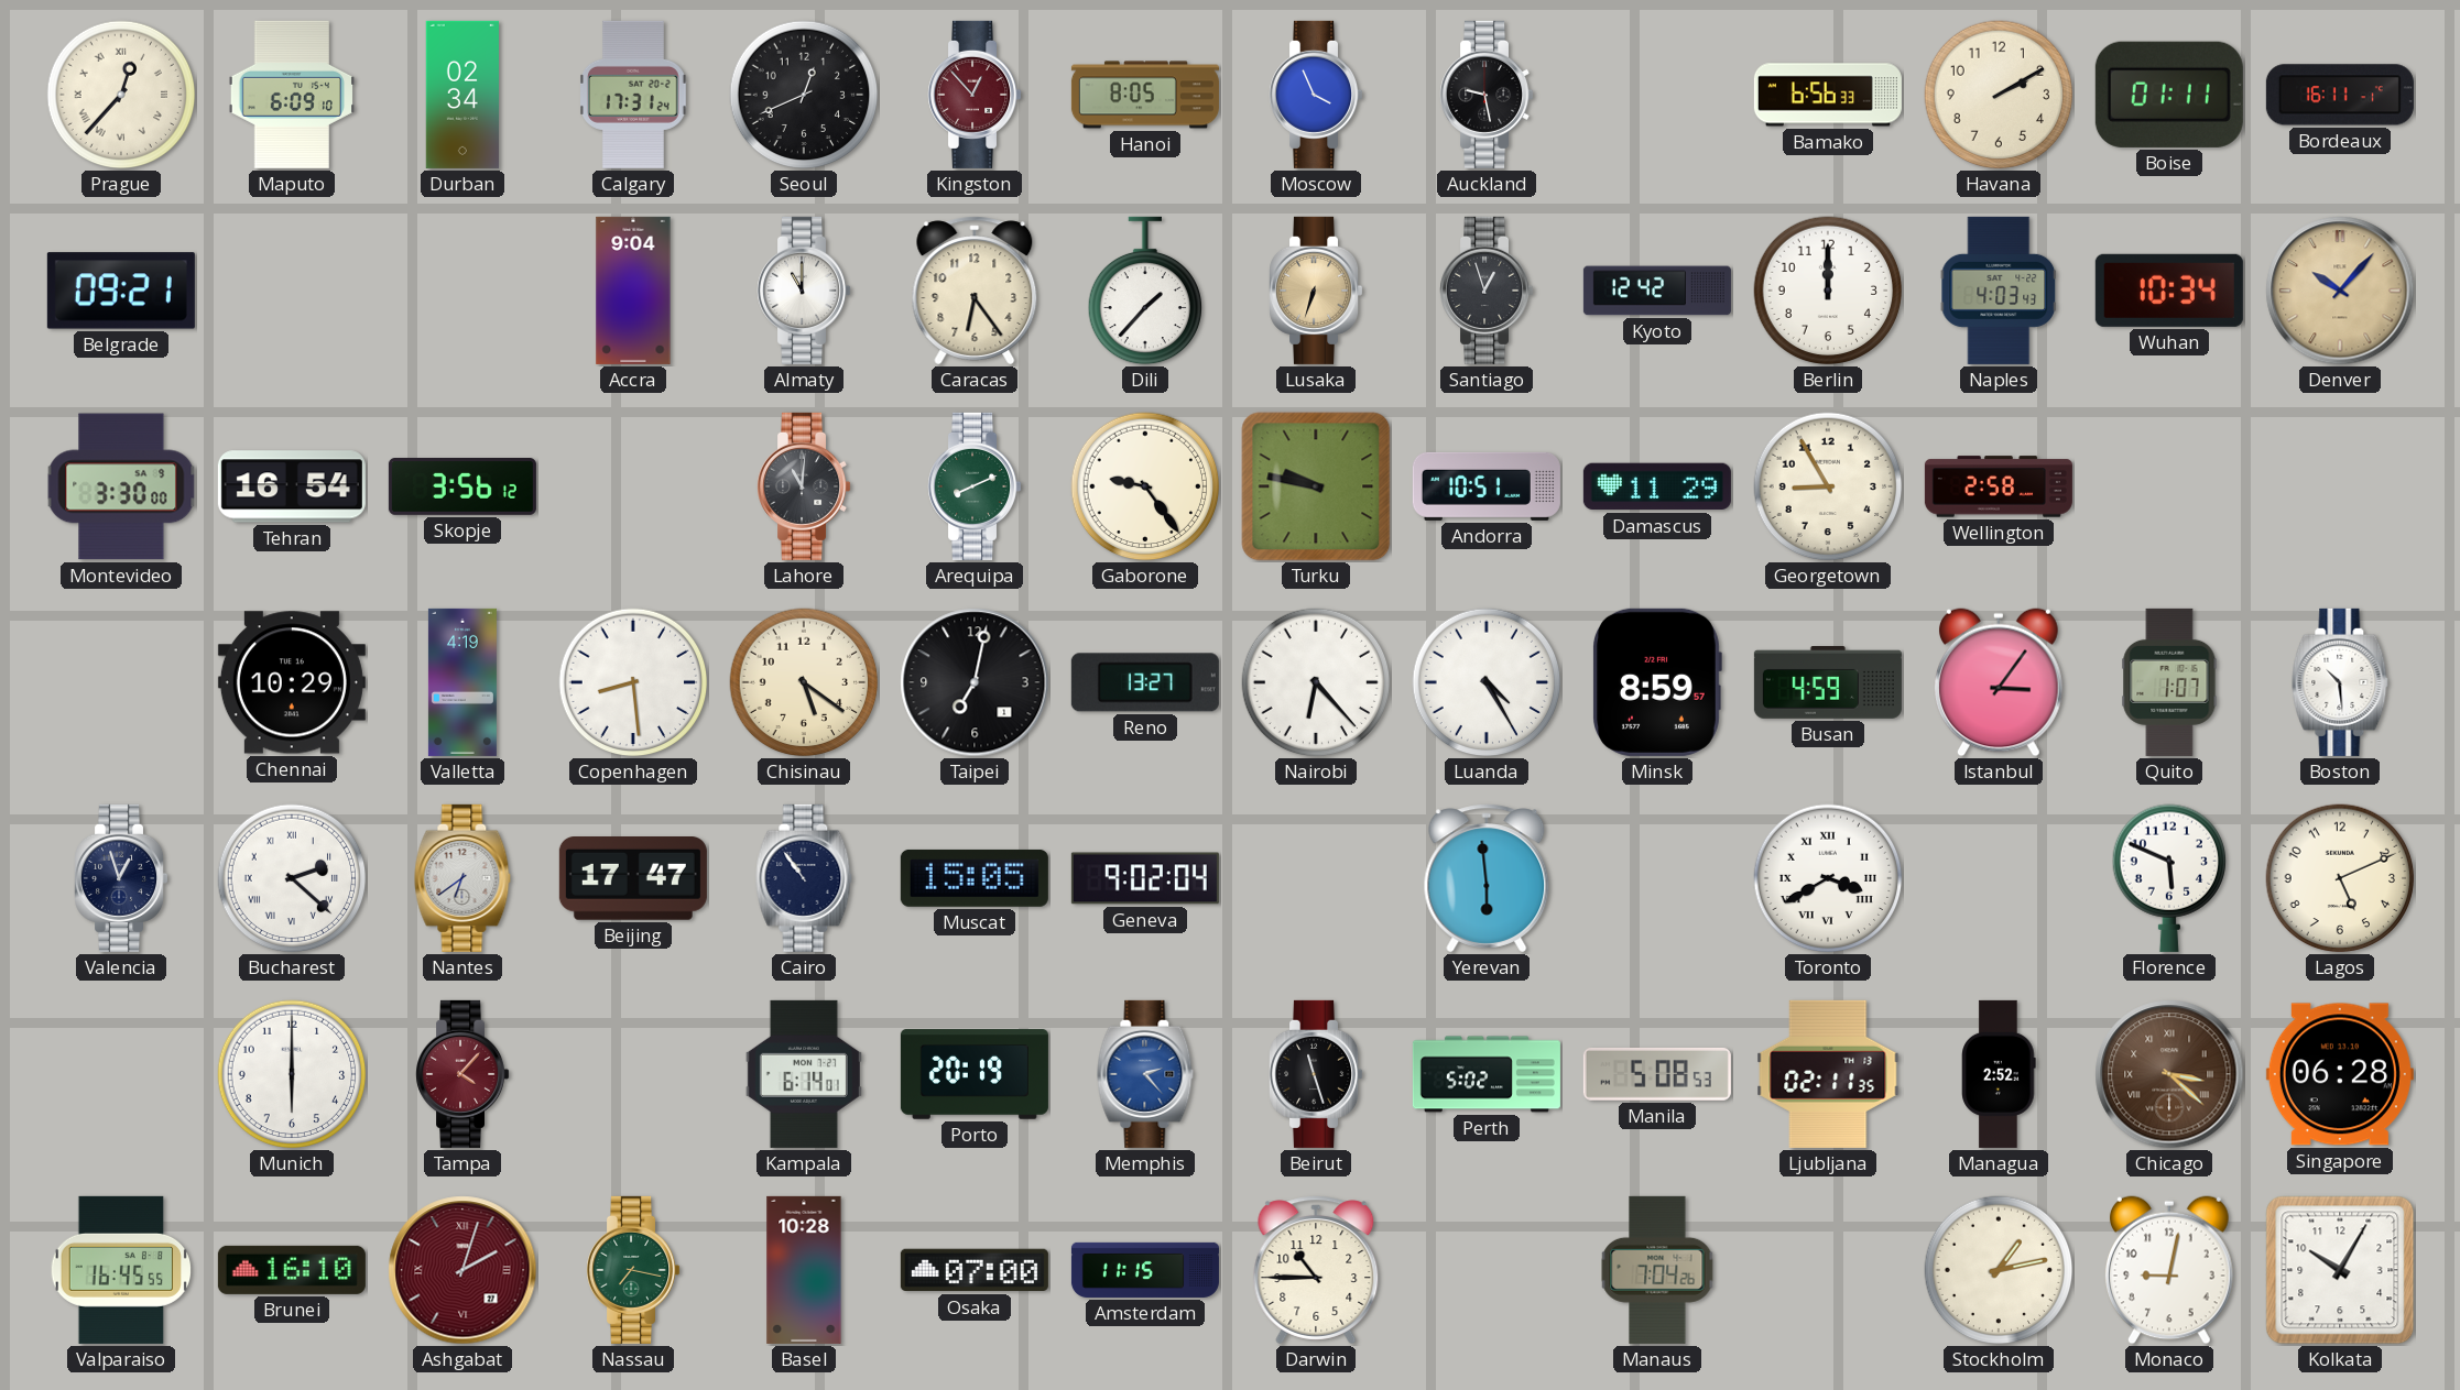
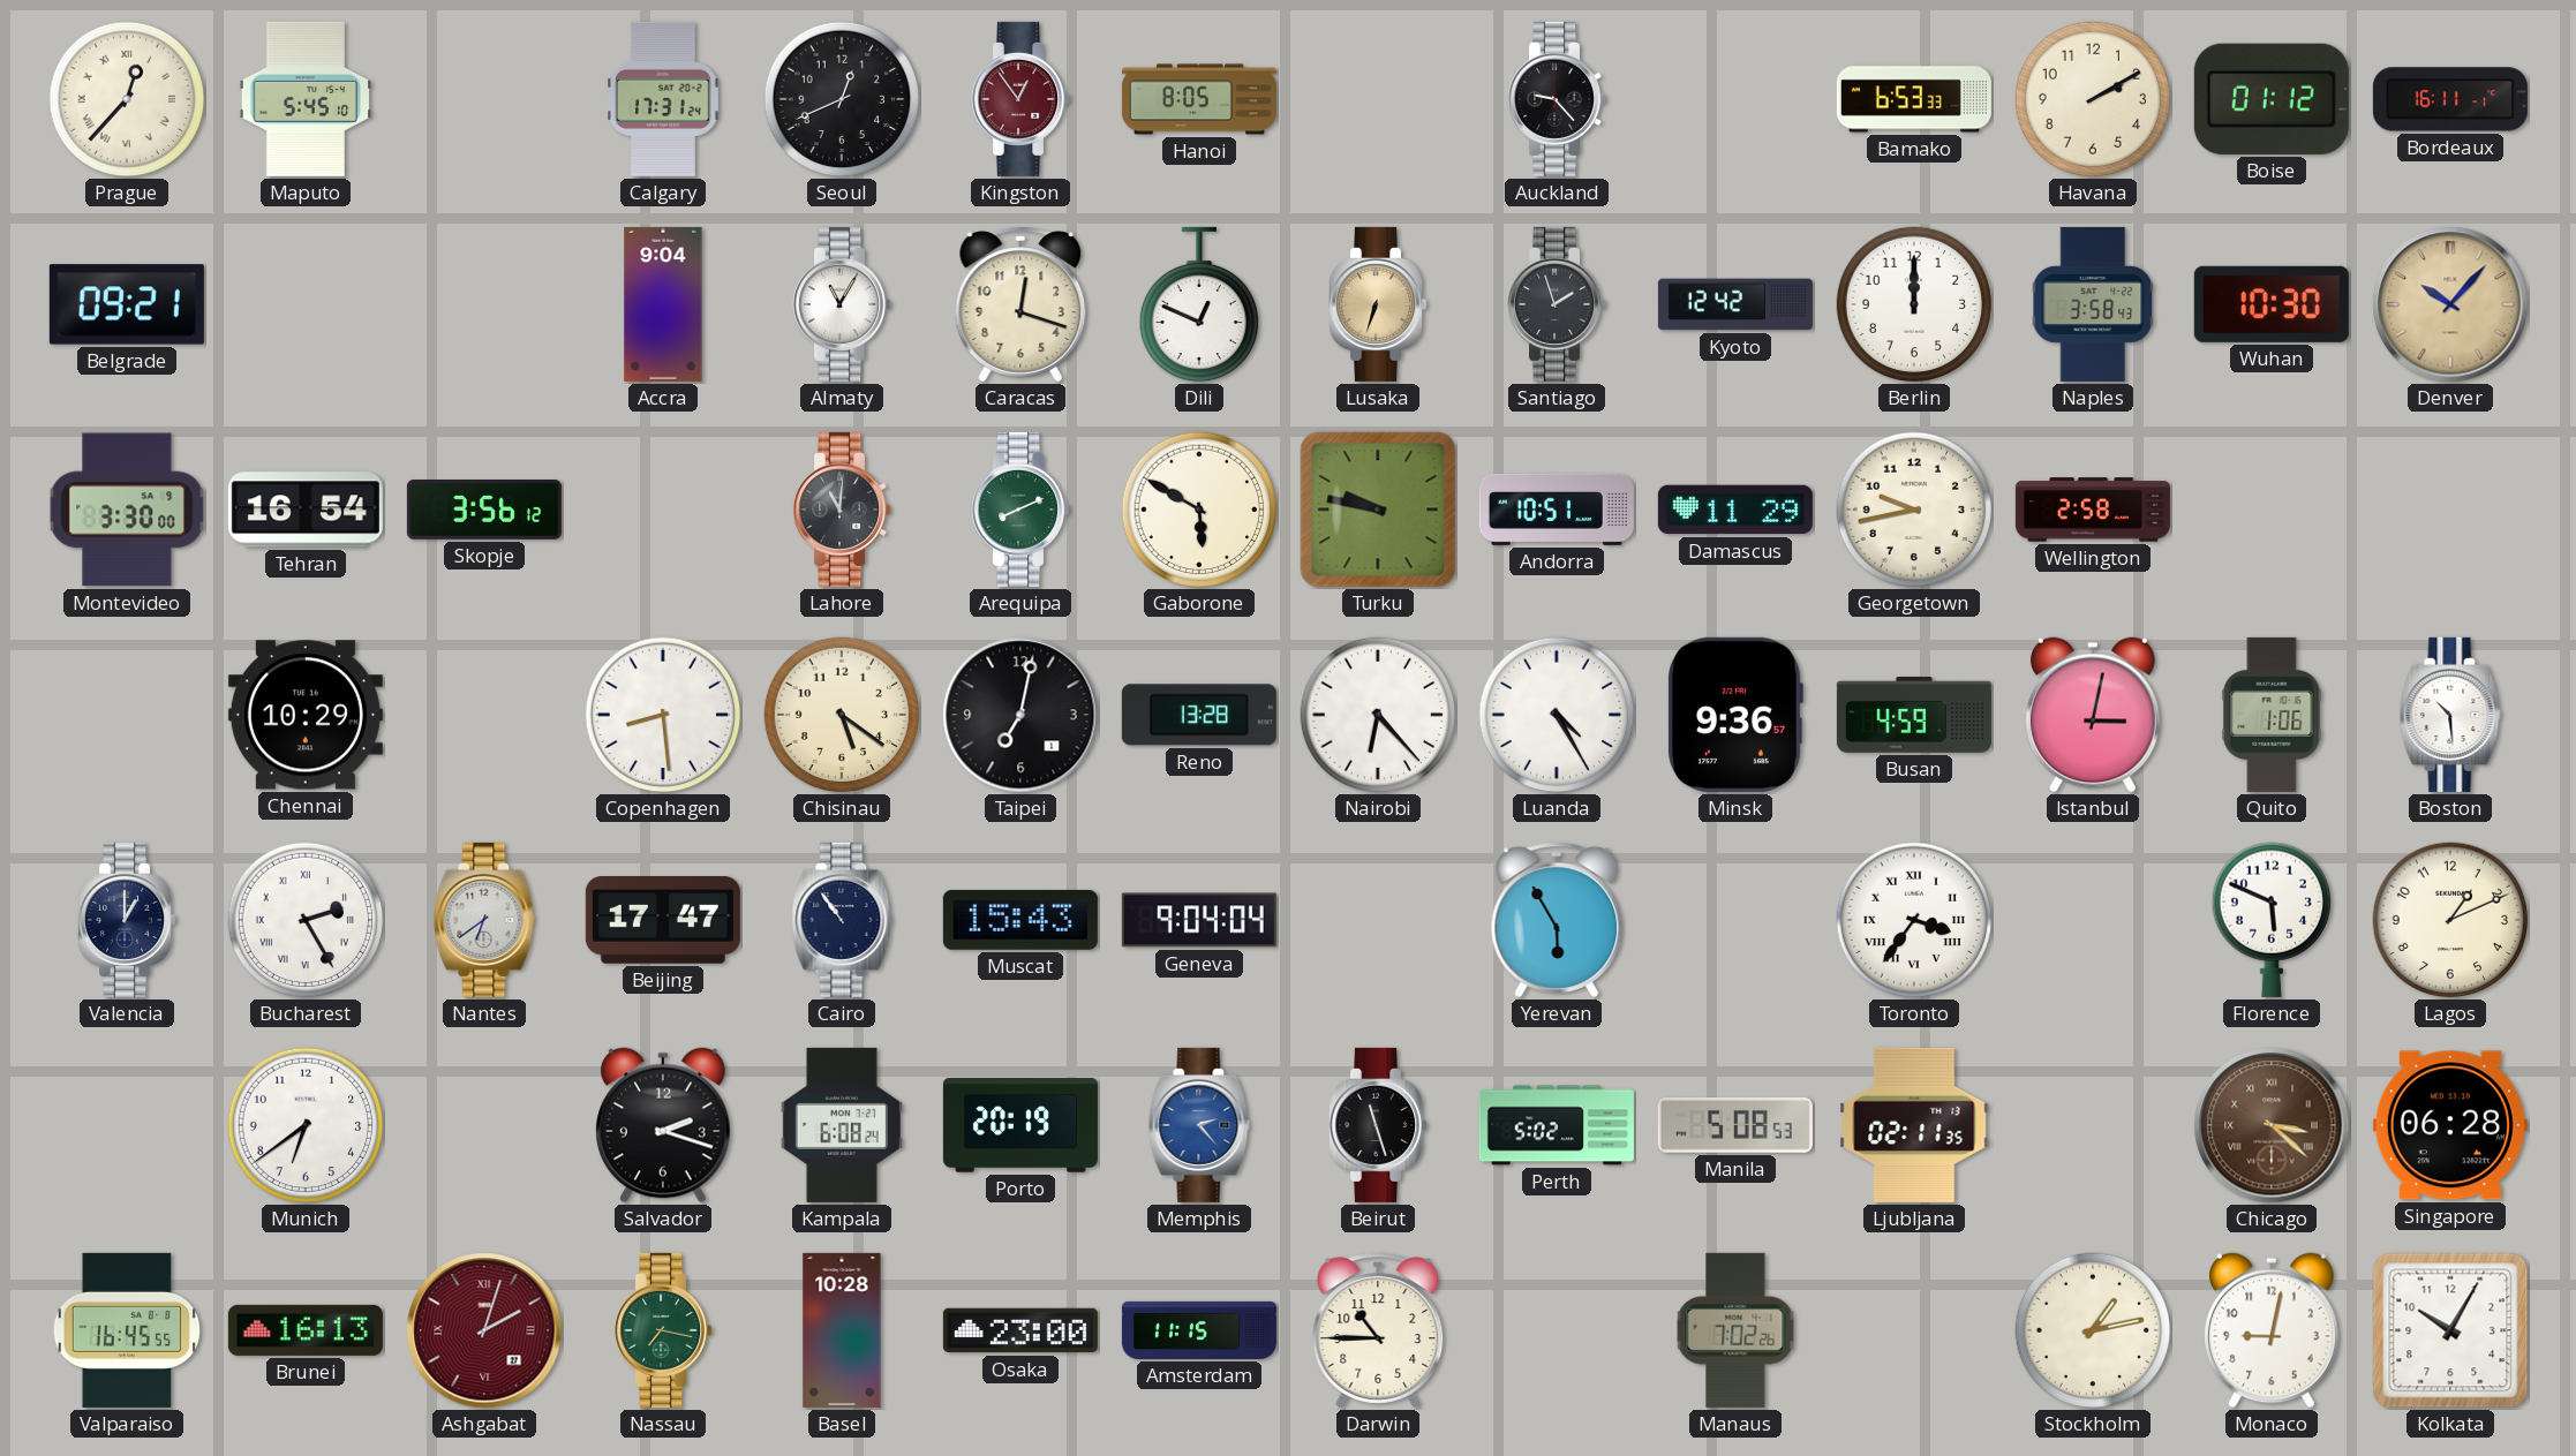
Maputo: 6:09 -> 5:45 (304, 99)
Durban: 02:34 -> none (462, 95)
Kingston: 12:53 -> 12:54 (1020, 99)
Moscow: 3:56 -> none (1316, 95)
Auckland: 9:28 -> 9:23 (1557, 99)
Bamako: 6:56 -> 6:53 (1914, 99)
Boise: 01:11 -> 01:12 (2272, 99)
Almaty: 11:00 -> 11:05 (842, 304)
Caracas: 6:24 -> 12:18 (1020, 304)
Dili: 1:37 -> 12:49 (1198, 304)
Santiago: 12:57 -> 1:57 (1557, 304)
Naples: 4:03 -> 3:58 (2093, 304)
Wuhan: 10:34 -> 10:30 (2272, 304)
Gaborone: 9:24 -> 5:50 (1199, 510)
Georgetown: 8:55 -> 9:43 (1914, 510)
Valletta: 4:19 -> none (462, 682)
Reno: 13:27 -> 13:28 (1199, 715)
Minsk: 8:59 -> 9:36 (1735, 715)
Istanbul: 3:06 -> 3:02 (2094, 715)
Quito: 1:07 -> 1:06 (2272, 715)
Valencia: 12:57 -> 1:00 (127, 920)
Bucharest: 2:22 -> 2:25 (306, 920)
Muscat: 15:05 -> 15:43 (1020, 920)
Geneva: 9:02 -> 9:04 (1199, 920)
Yerevan: 5:59 -> 5:55 (1557, 920)
Toronto: 3:40 -> 3:36 (1914, 920)
Lagos: 5:11 -> 1:11 (2450, 920)
Munich: 6:00 -> 6:39 (306, 1125)
Tampa: 4:07 -> none (462, 1074)
Salvador: none -> 2:18 (664, 1125)
Kampala: 6:14 -> 6:08 (842, 1125)
Managua: 2:52 -> none (1999, 1074)
Brunei: 16:10 -> 16:13 (306, 1330)
Osaka: 07:00 -> 23:00 (1020, 1330)
Manaus: 7:04 -> 7:02 (1735, 1330)
